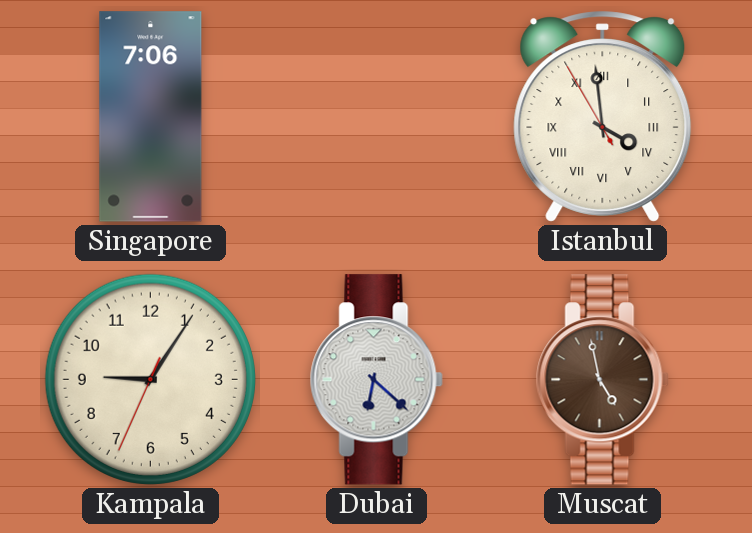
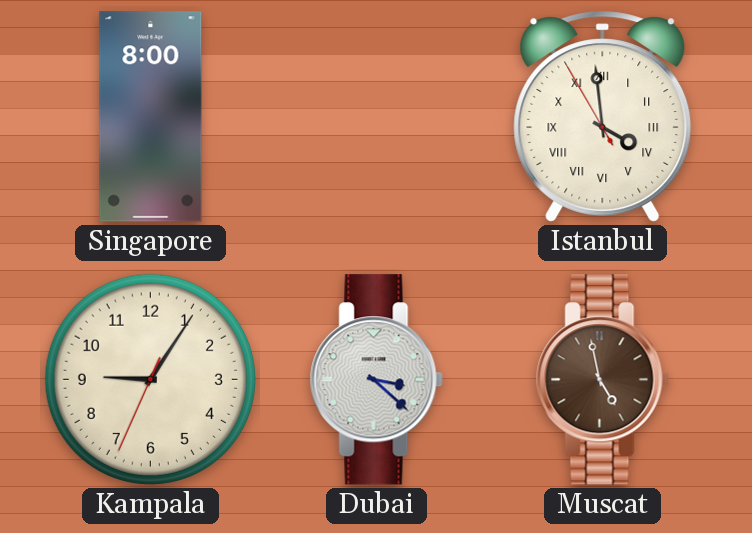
Singapore: 7:06 -> 8:00 (151, 117)
Dubai: 6:22 -> 3:22 (376, 380)
